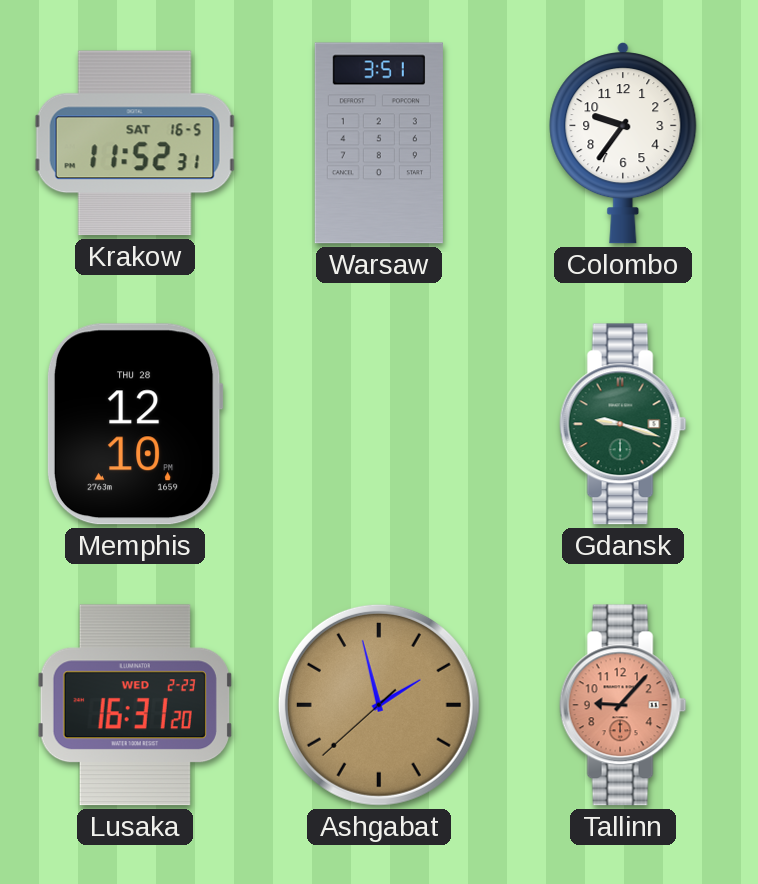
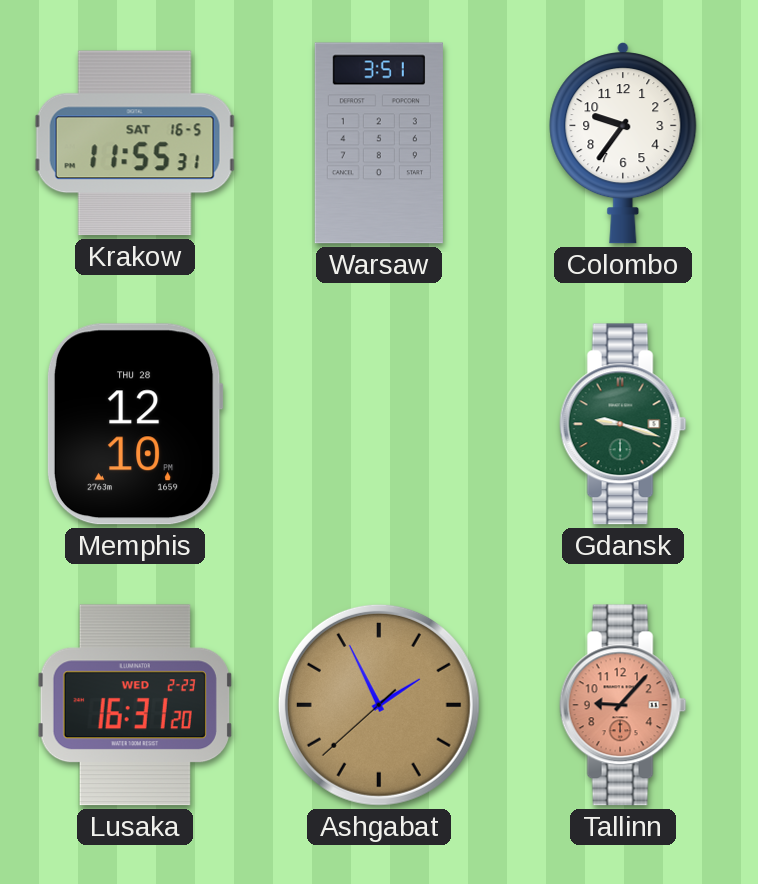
Krakow: 11:52 -> 11:55 (135, 143)
Ashgabat: 1:57 -> 1:55 (379, 705)
